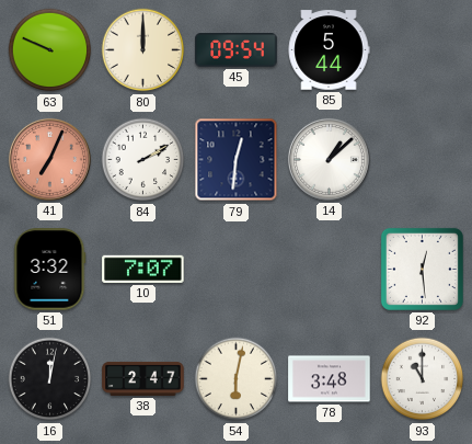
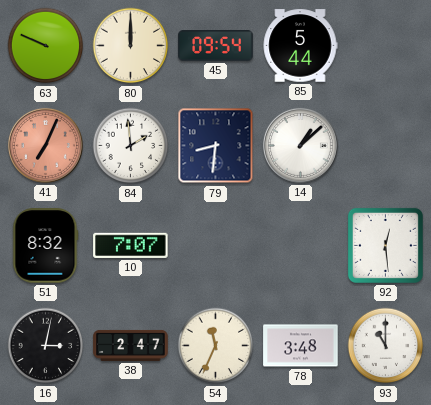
84: 2:10 -> 1:59 (131, 146)
79: 12:31 -> 8:31 (216, 146)
51: 3:32 -> 8:32 (46, 246)
16: 12:02 -> 3:02 (46, 346)
54: 6:02 -> 11:34 (216, 346)
